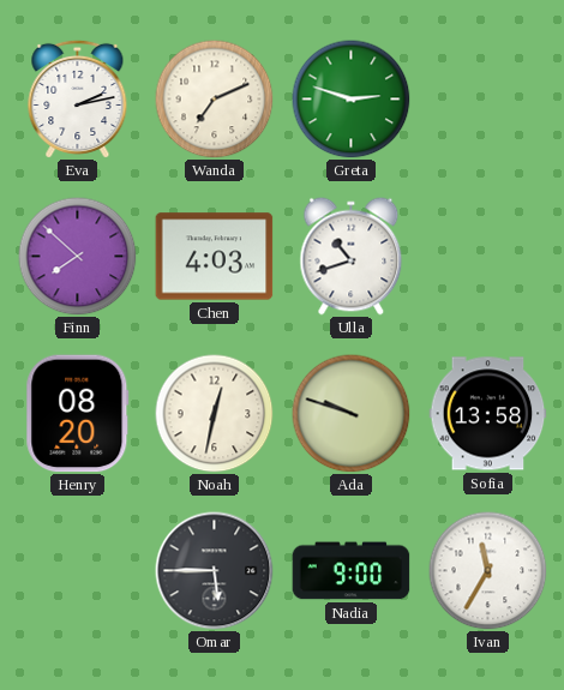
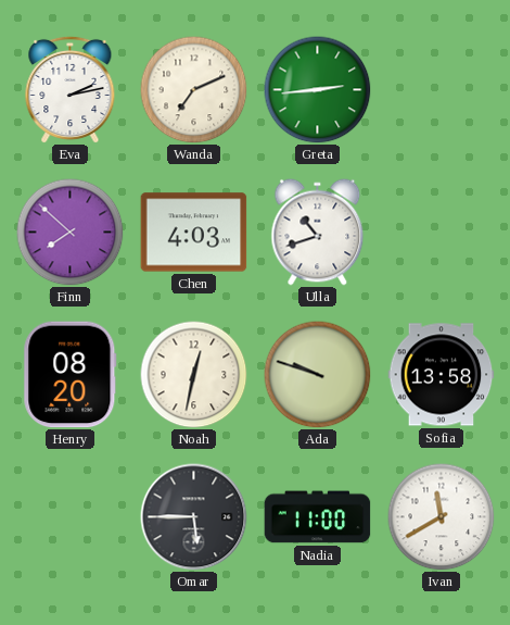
Greta: 2:48 -> 2:44 (318, 90)
Nadia: 9:00 -> 11:00 (318, 517)
Ivan: 11:35 -> 11:40 (442, 517)
